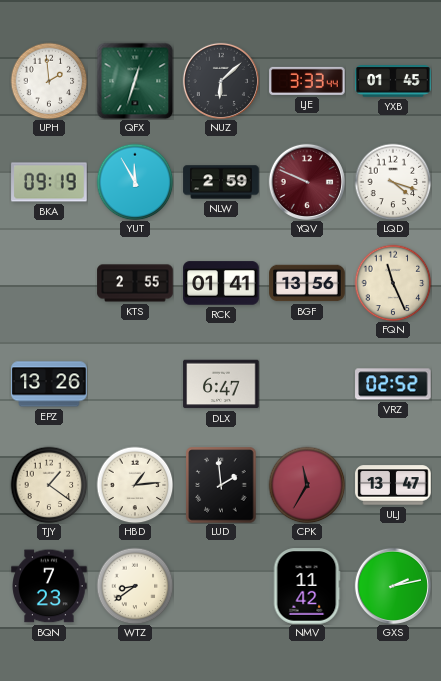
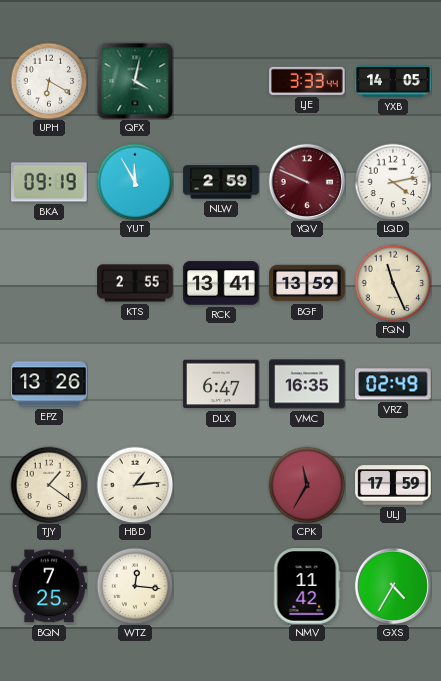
UPH: 1:59 -> 6:20 (49, 81)
QFX: 12:33 -> 4:02 (135, 81)
NUZ: 6:08 -> none (221, 81)
YXB: 01:45 -> 14:05 (393, 81)
LQD: 4:18 -> 4:13 (393, 182)
RCK: 01:41 -> 13:41 (221, 283)
BGF: 13:56 -> 13:59 (307, 283)
VMC: none -> 16:35 (307, 384)
VRZ: 02:52 -> 02:49 (393, 384)
LUD: 1:59 -> none (221, 485)
ULJ: 13:47 -> 17:59 (393, 485)
BQN: 7:23 -> 7:25 (49, 586)
WTZ: 8:39 -> 12:16 (135, 586)
GXS: 2:13 -> 4:35 (393, 586)
